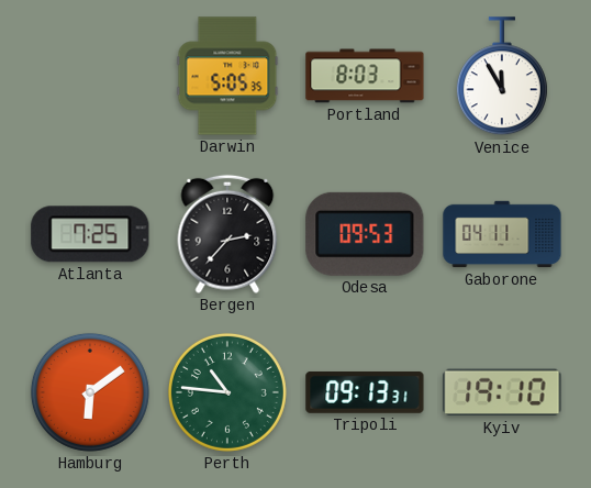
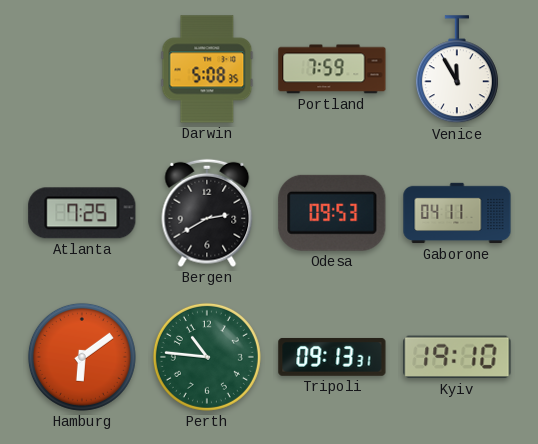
Darwin: 5:05 -> 5:08 (207, 69)
Portland: 8:03 -> 7:59 (332, 69)
Bergen: 2:37 -> 2:40 (207, 213)
